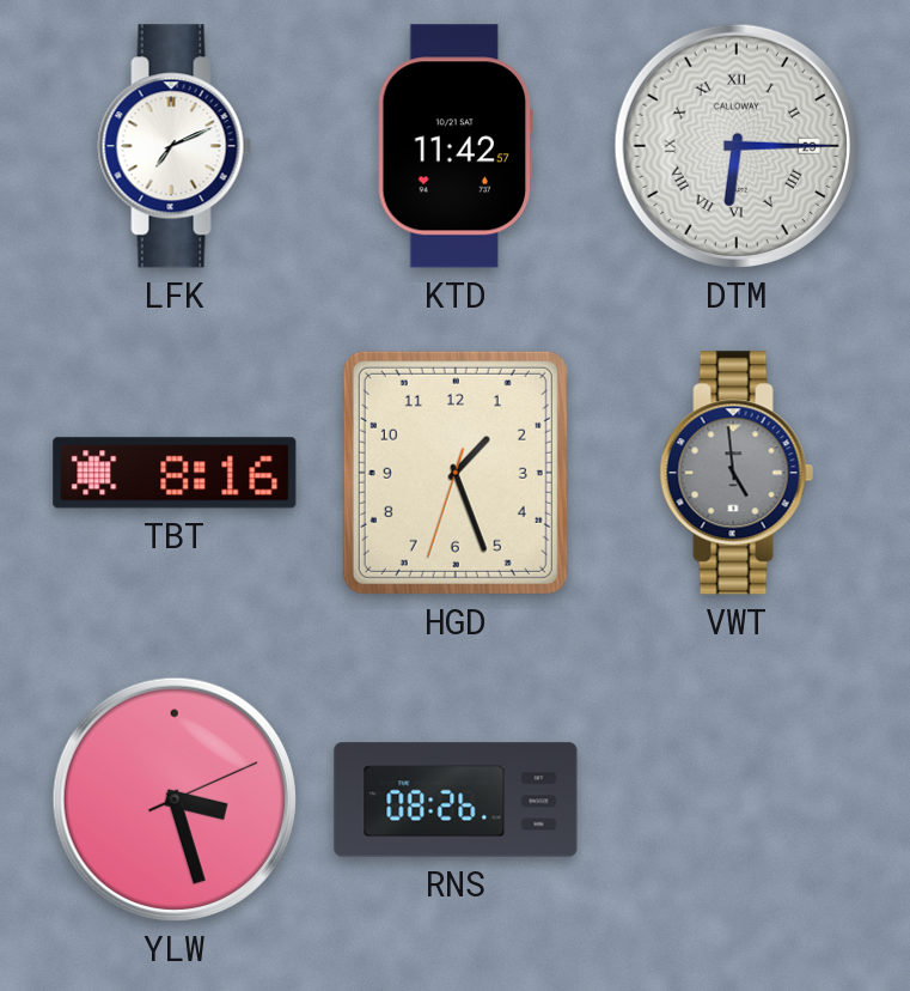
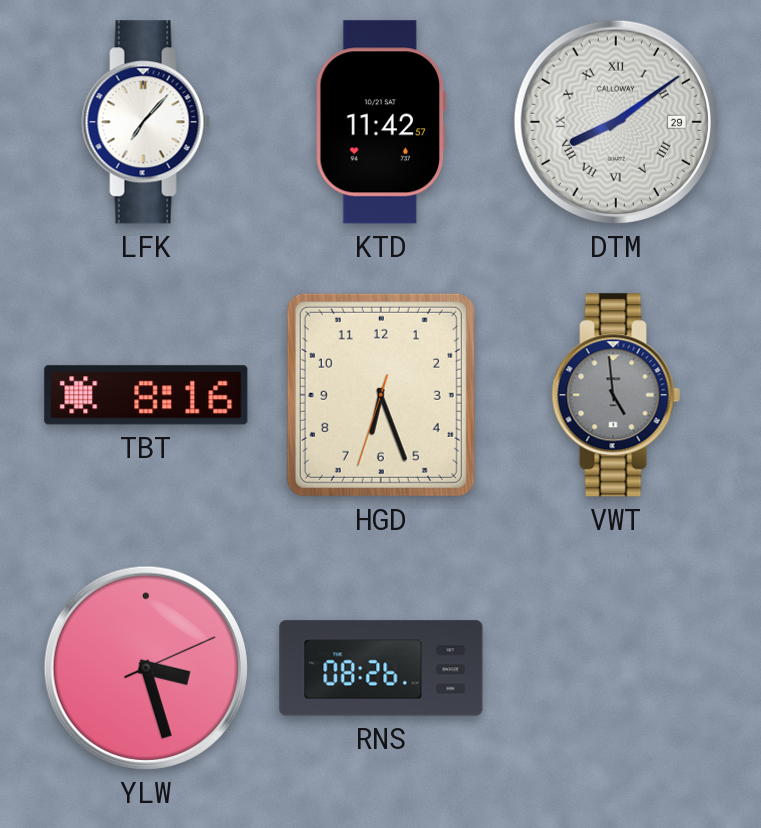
LFK: 7:11 -> 7:07 (146, 122)
DTM: 6:15 -> 8:09 (616, 122)
HGD: 1:26 -> 6:26 (381, 395)
